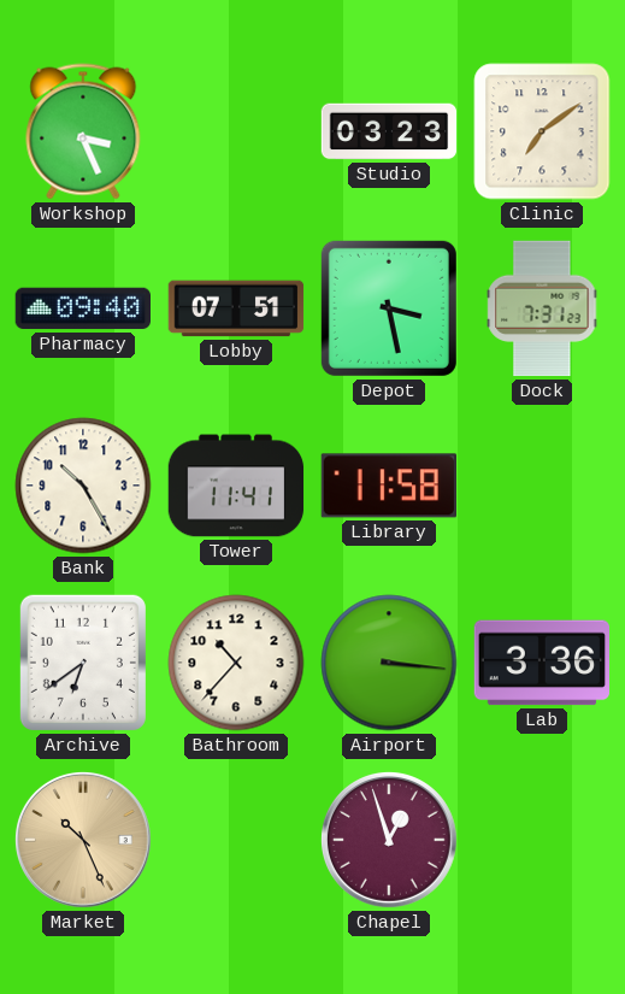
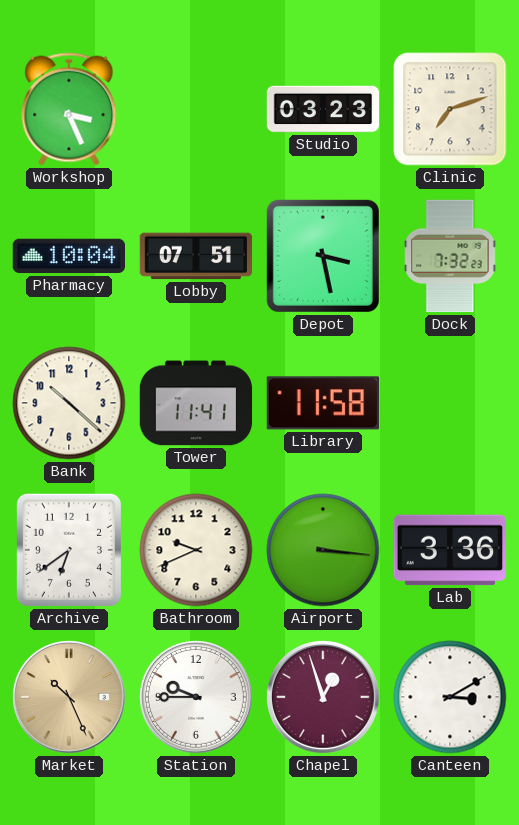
Clinic: 7:09 -> 7:12 (450, 109)
Pharmacy: 09:40 -> 10:04 (68, 256)
Dock: 7:31 -> 7:32 (450, 256)
Bank: 10:25 -> 10:22 (69, 403)
Bathroom: 10:37 -> 9:41 (196, 550)
Station: none -> 9:45 (196, 697)
Canteen: none -> 3:10 (450, 697)
